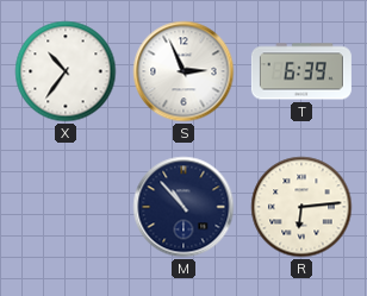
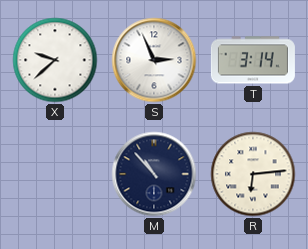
X: 10:36 -> 9:38 (55, 60)
T: 6:39 -> 3:14 (253, 60)
